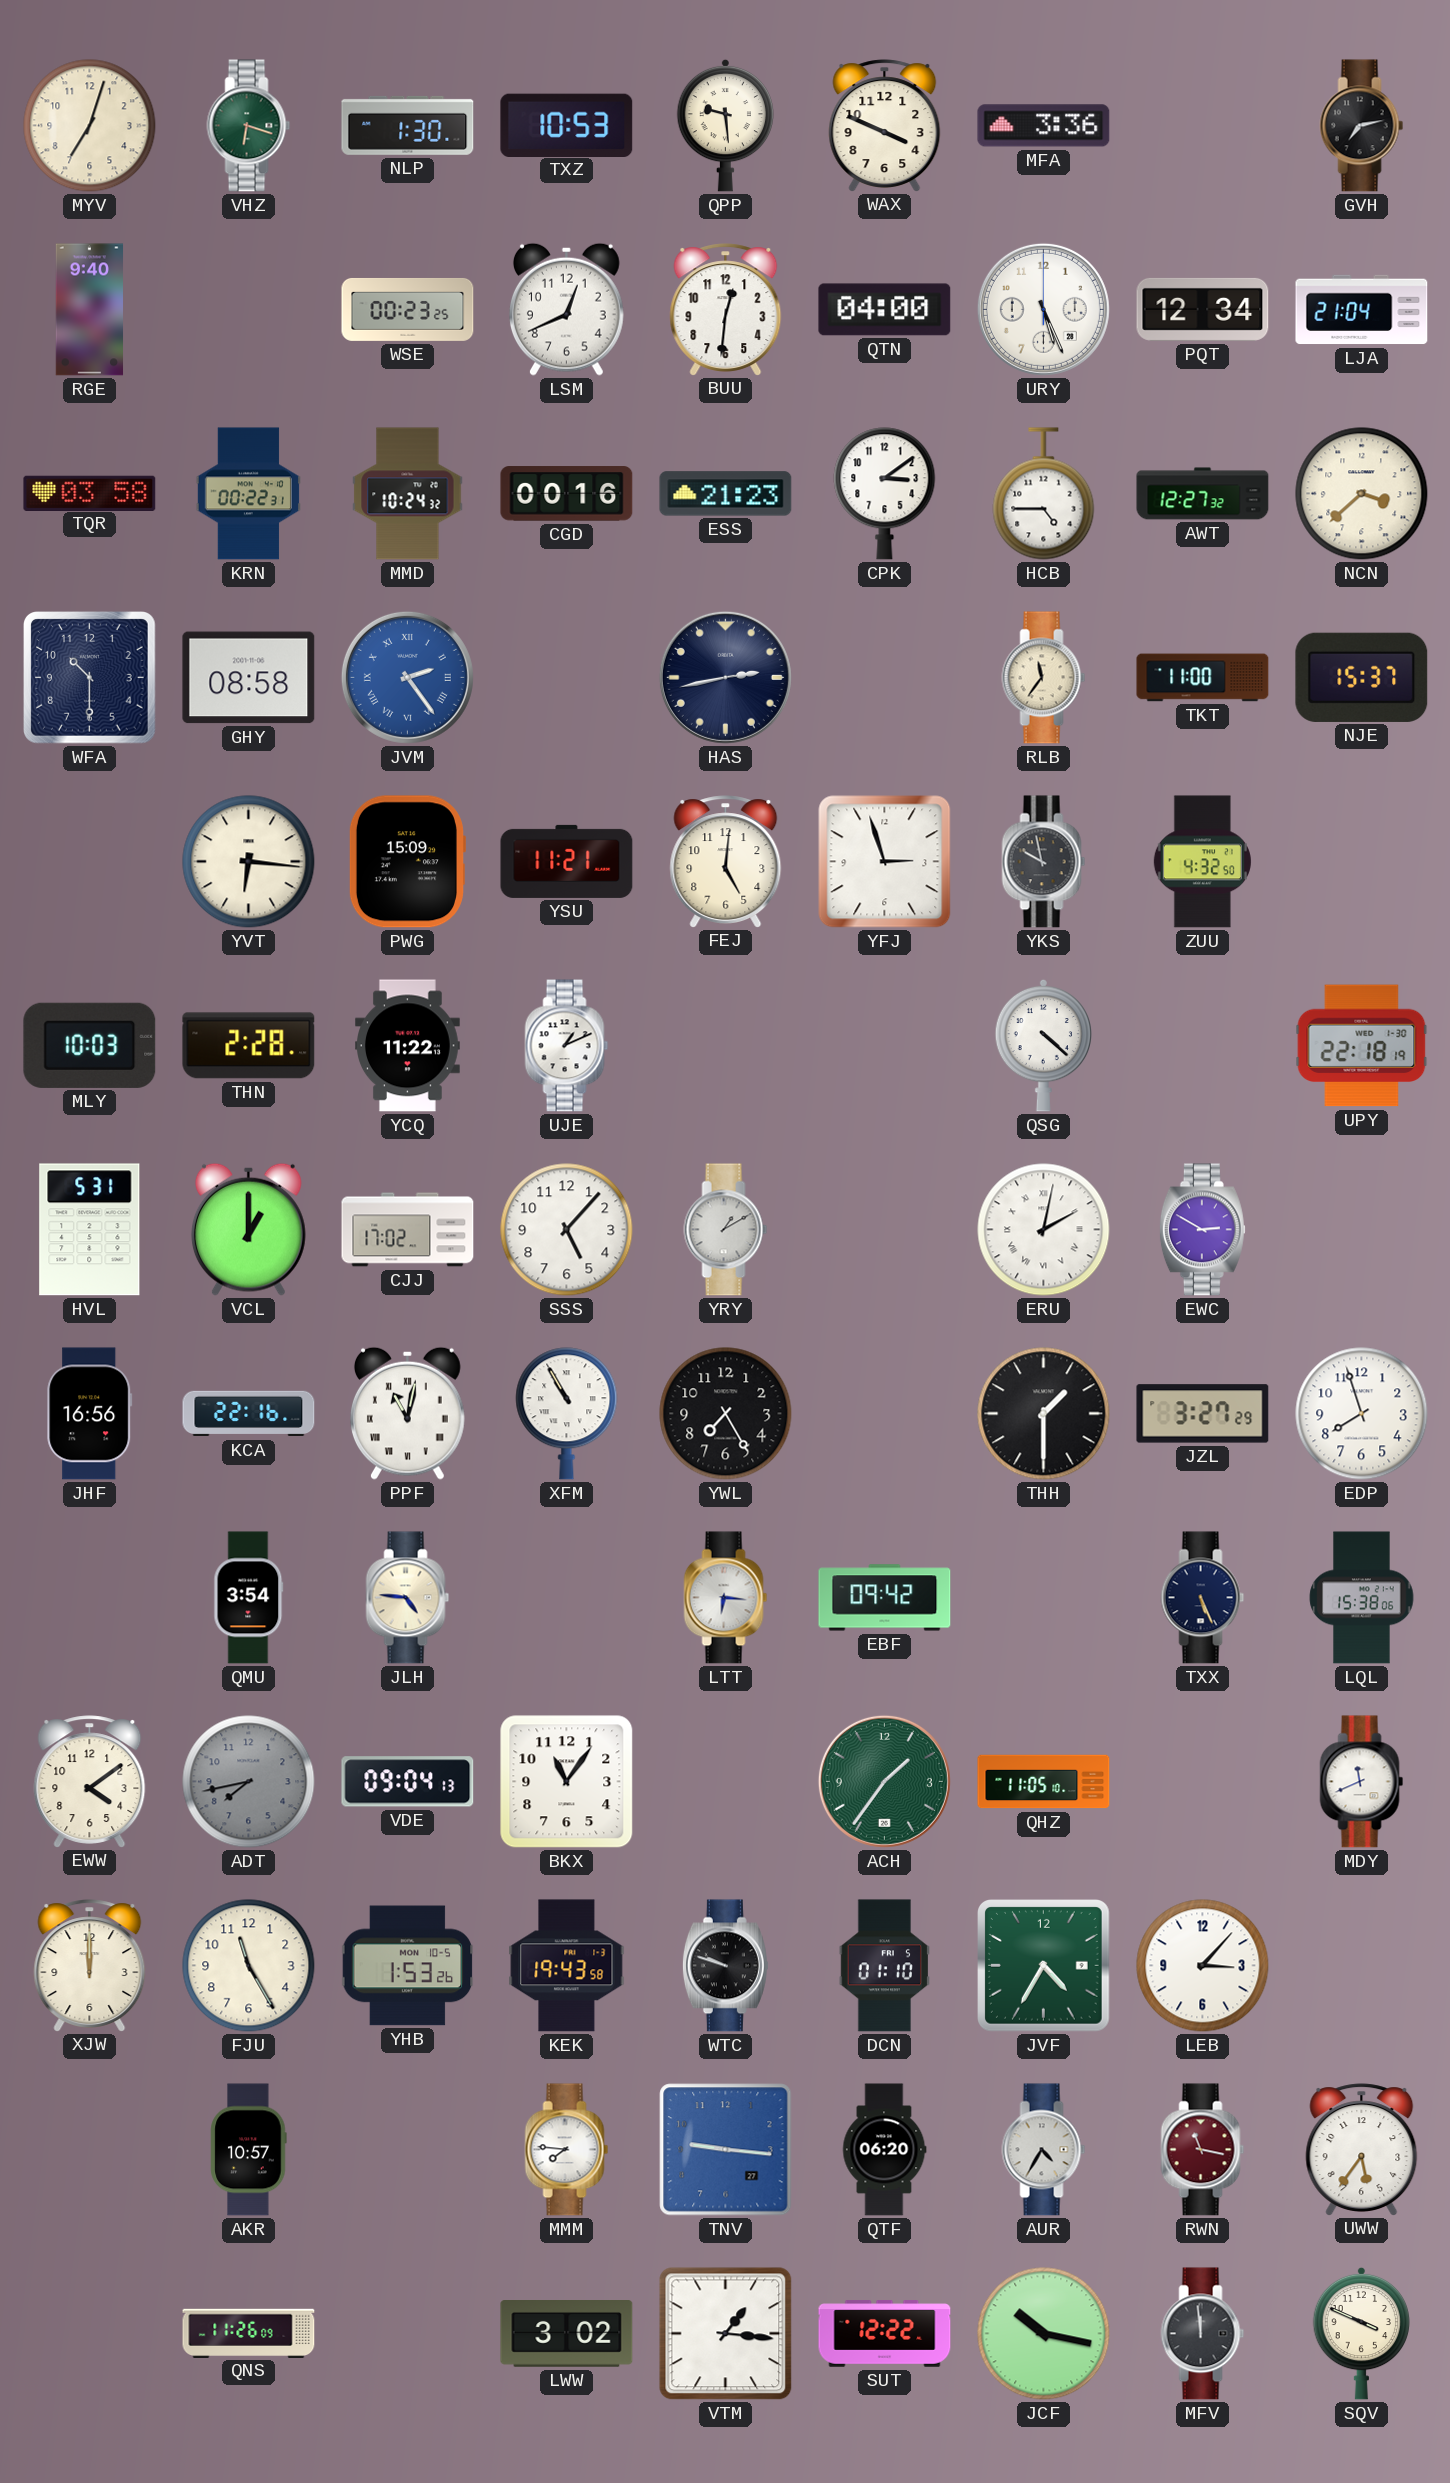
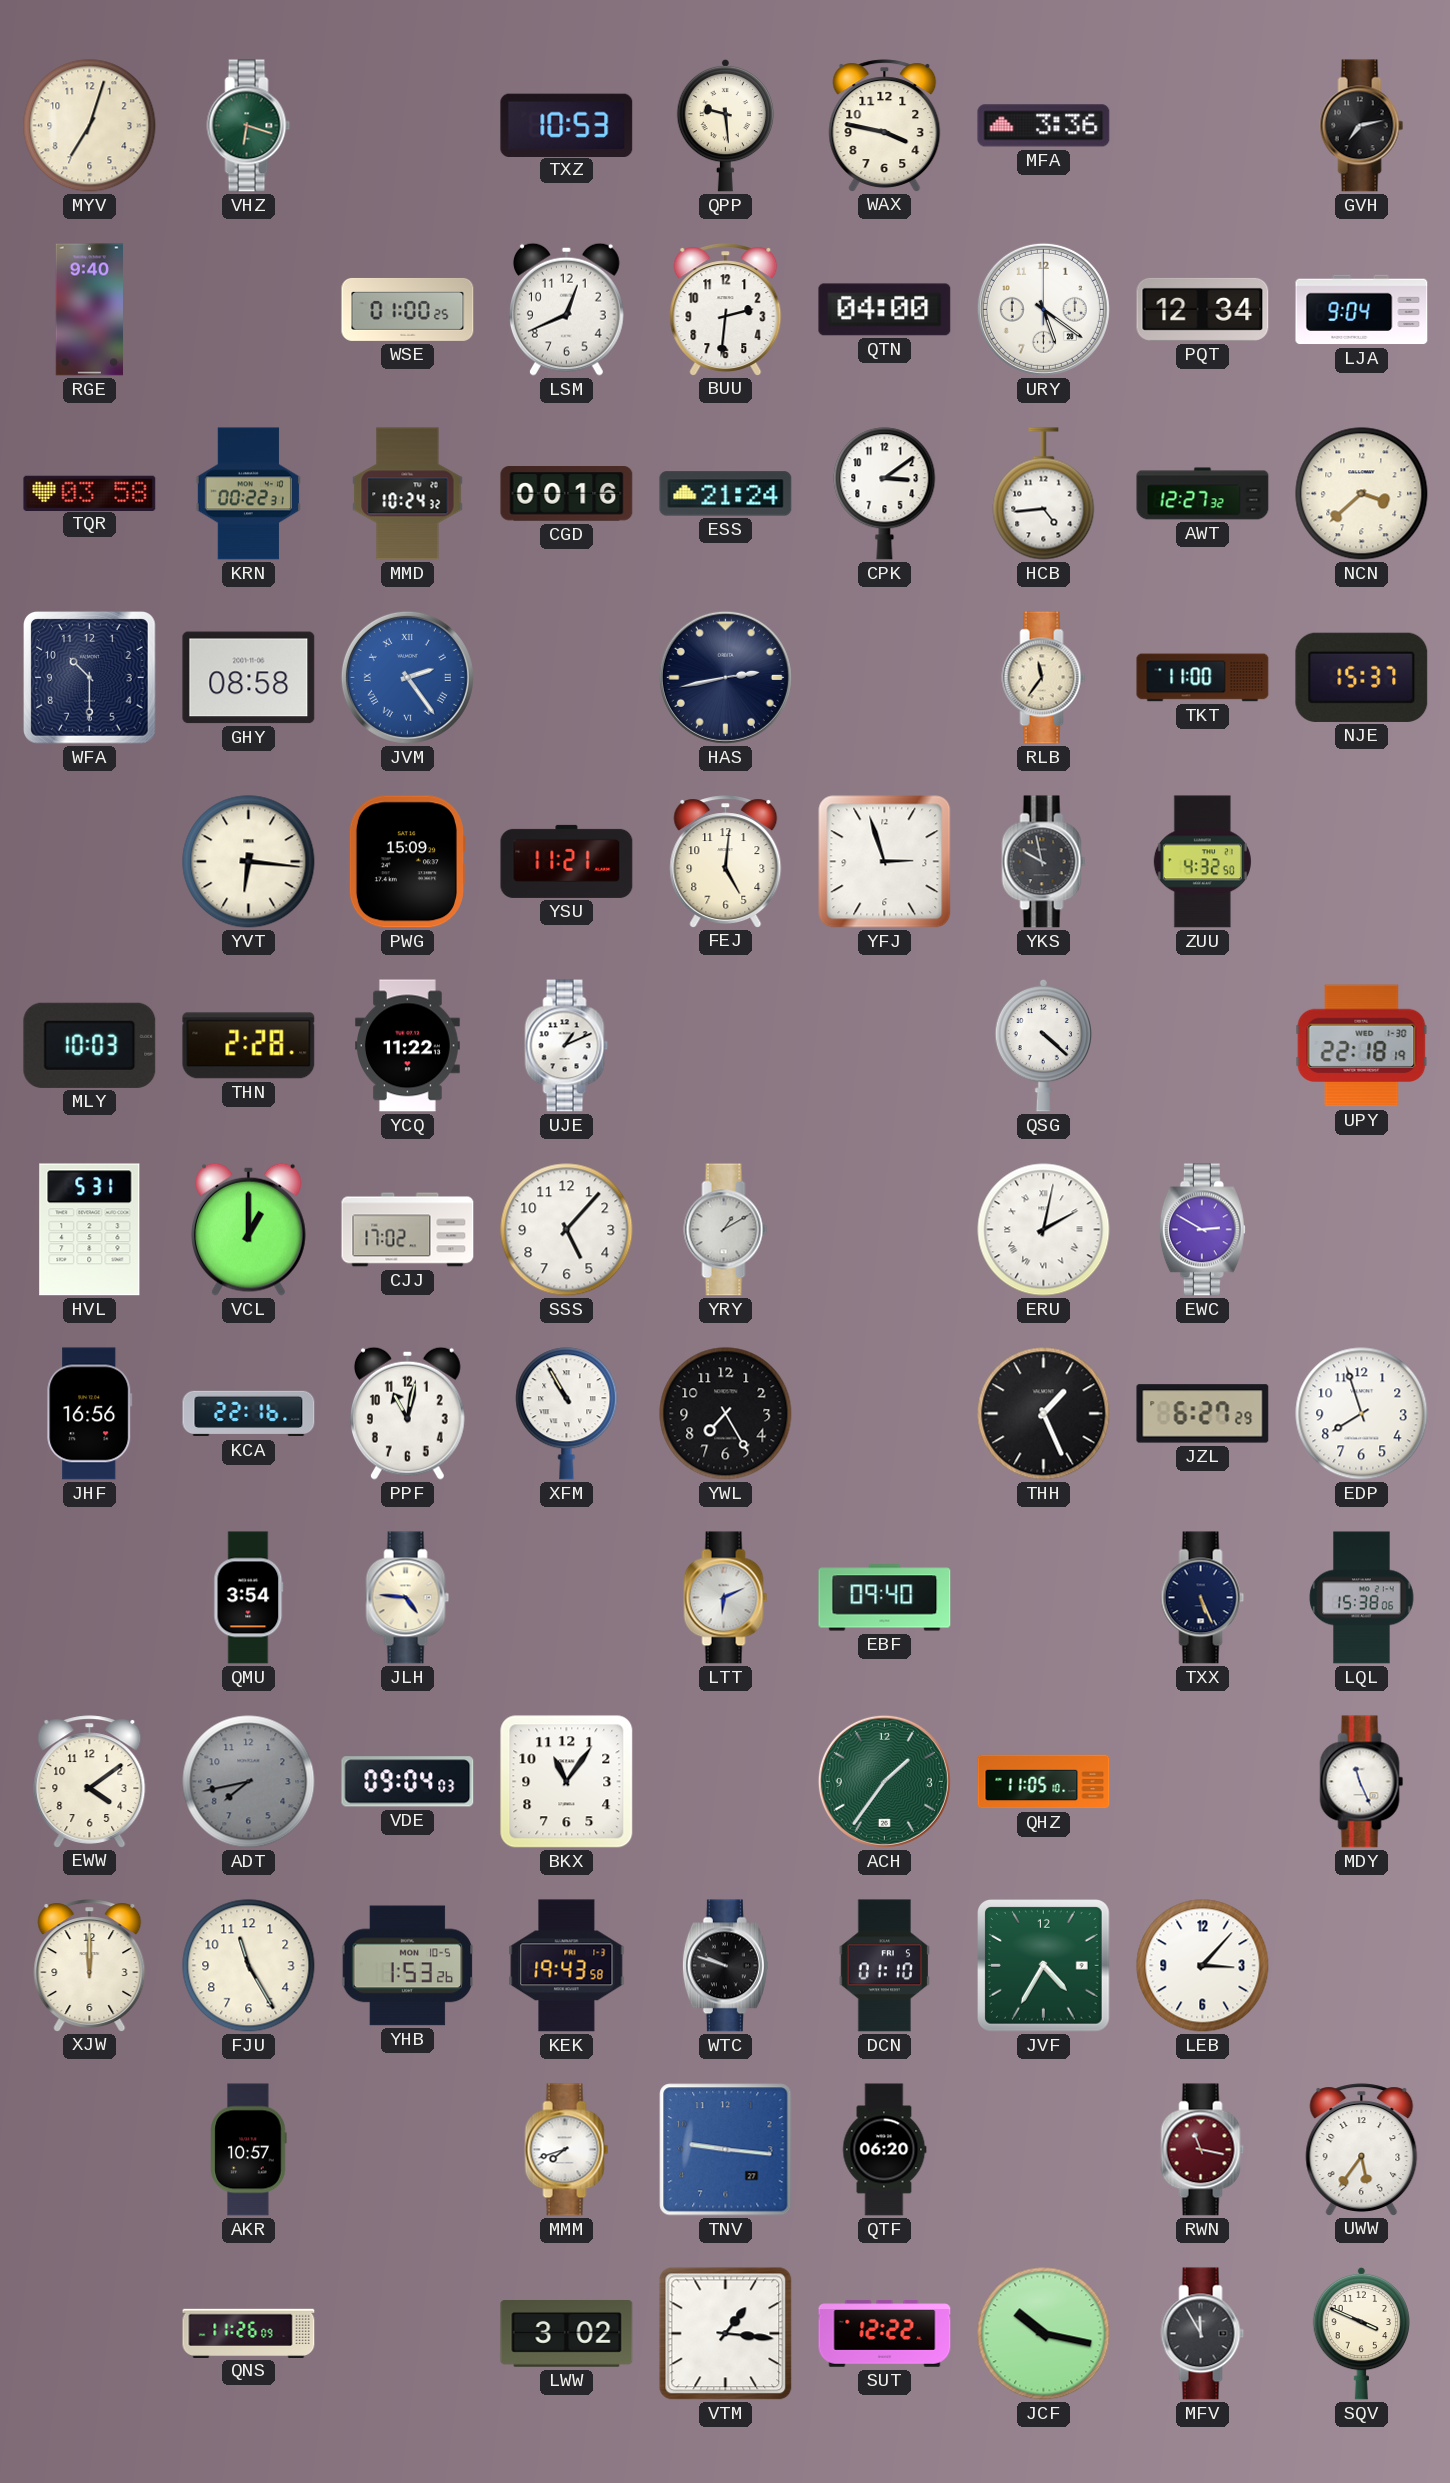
NLP: 1:30 -> none (408, 125)
WAX: 3:49 -> 3:47 (885, 125)
WSE: 00:23 -> 01:00 (408, 309)
BUU: 12:31 -> 2:31 (726, 309)
URY: 5:26 -> 5:21 (1043, 309)
LJA: 21:04 -> 9:04 (1362, 310)
ESS: 21:23 -> 21:24 (726, 494)
HCB: 4:45 -> 4:44 (1044, 494)
PPF numerals: Roman -> Arabic (407, 1413)
THH: 1:30 -> 1:26 (1044, 1414)
JZL: 3:27 -> 6:27 (1203, 1414)
LTT: 6:16 -> 6:11 (726, 1598)
EBF: 09:42 -> 09:40 (885, 1598)
VDE: 09:04:13 -> 09:04:03 (408, 1782)
MDY: 11:41 -> 11:26 (1362, 1782)
MMM: 7:46 -> 7:42 (567, 2150)
AUR: 4:35 -> none (1044, 2150)
MFV: 11:59 -> 11:55 (1203, 2334)
